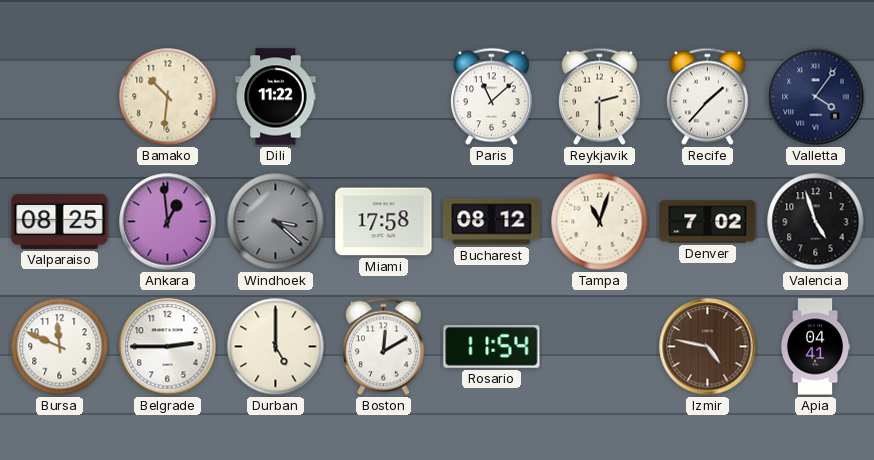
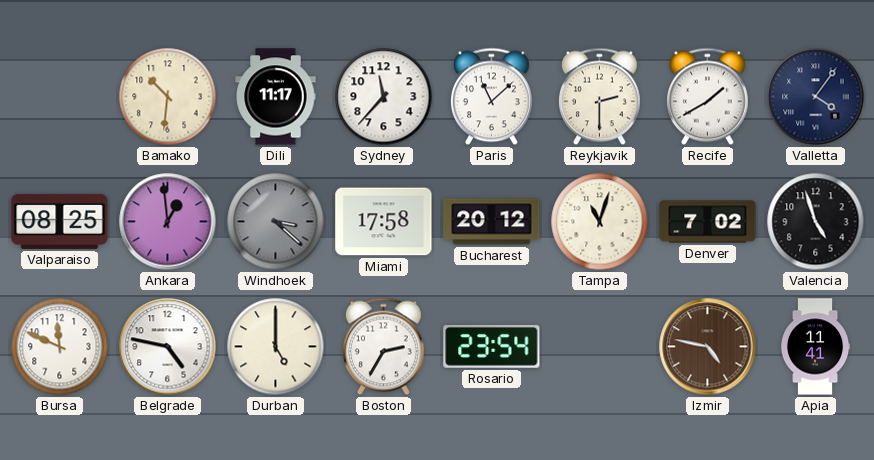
Dili: 11:22 -> 11:17 (276, 97)
Sydney: none -> 11:37 (384, 97)
Recife: 1:37 -> 1:40 (708, 97)
Bucharest: 08:12 -> 20:12 (492, 222)
Belgrade: 2:45 -> 4:47 (168, 347)
Boston: 12:10 -> 2:35 (384, 347)
Rosario: 11:54 -> 23:54 (492, 347)
Apia: 04:41 -> 11:41 (815, 347)
